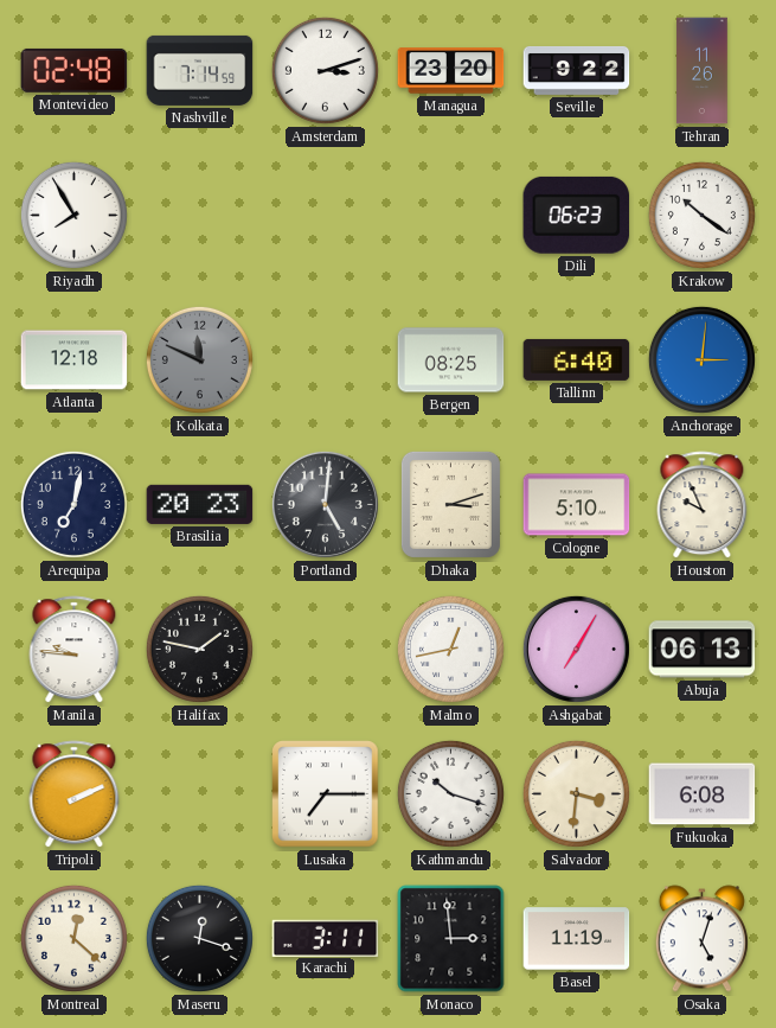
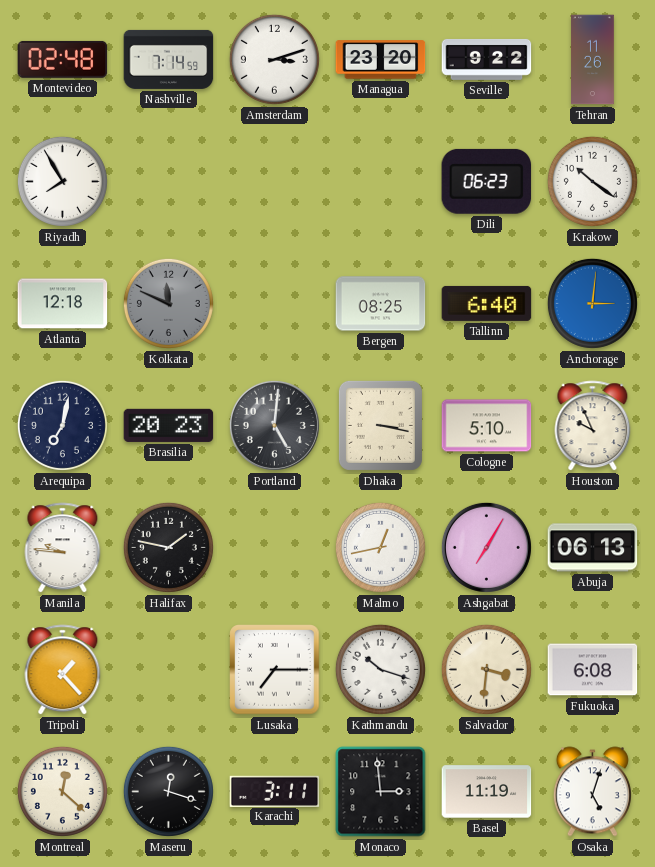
Dhaka: 3:12 -> 3:17 (380, 425)
Tripoli: 2:11 -> 1:23 (63, 670)
